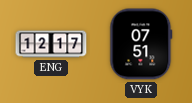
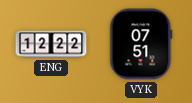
ENG: 12:17 -> 12:22 (51, 44)
